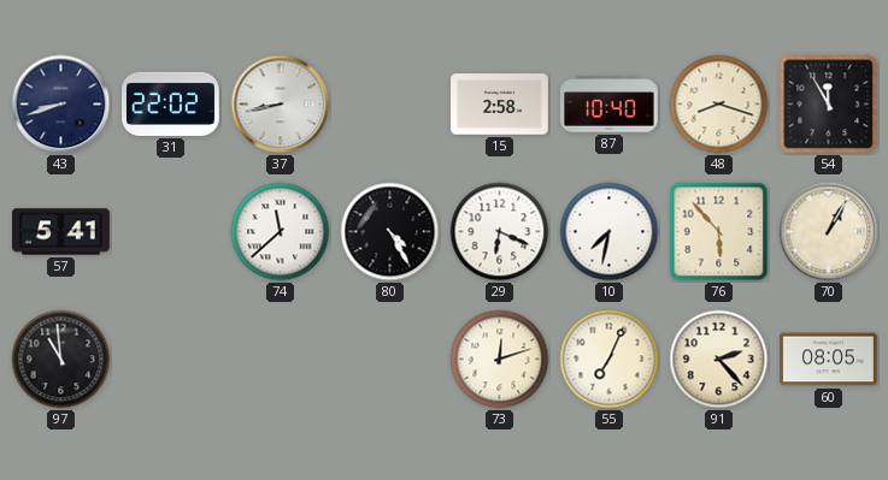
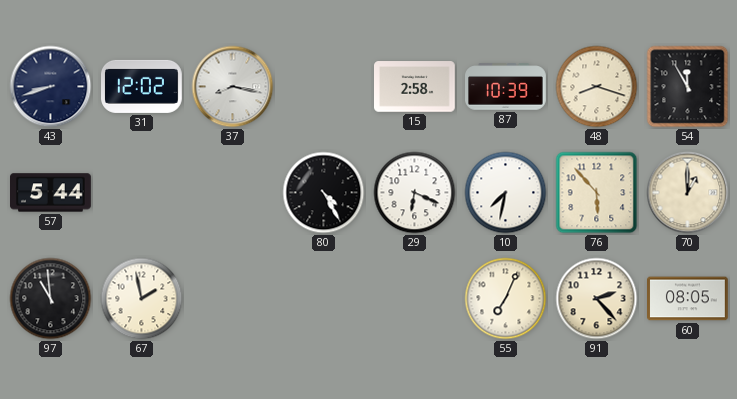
31: 22:02 -> 12:02 (142, 86)
37: 8:43 -> 8:17 (233, 87)
87: 10:40 -> 10:39 (506, 87)
57: 5:41 -> 5:44 (51, 193)
74: 11:38 -> none (281, 232)
70: 1:05 -> 1:00 (688, 193)
67: none -> 1:58 (142, 299)
73: 12:12 -> none (500, 360)
